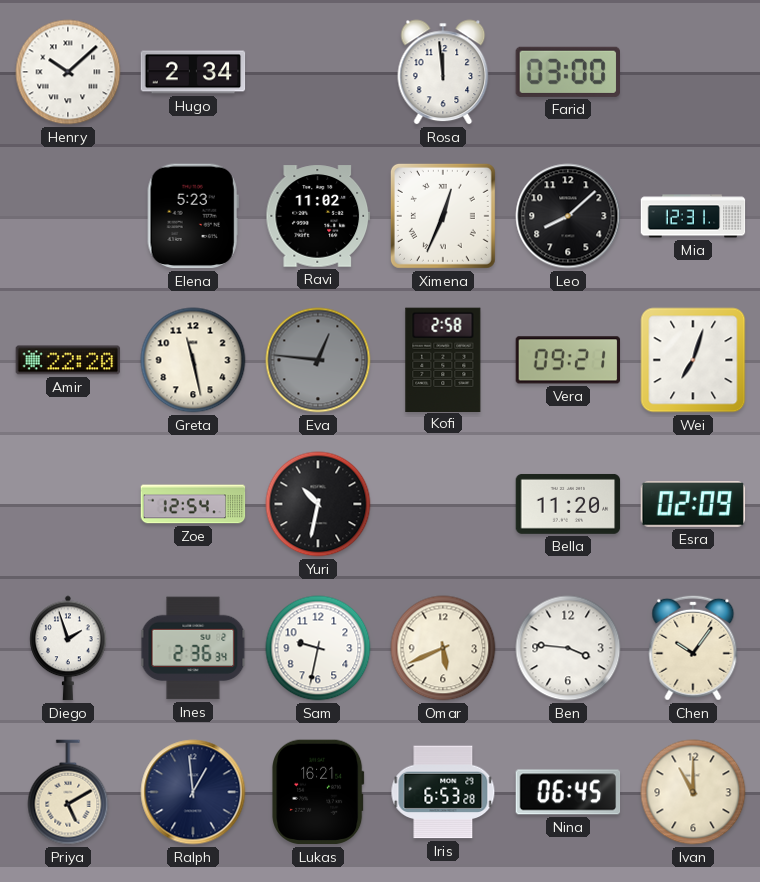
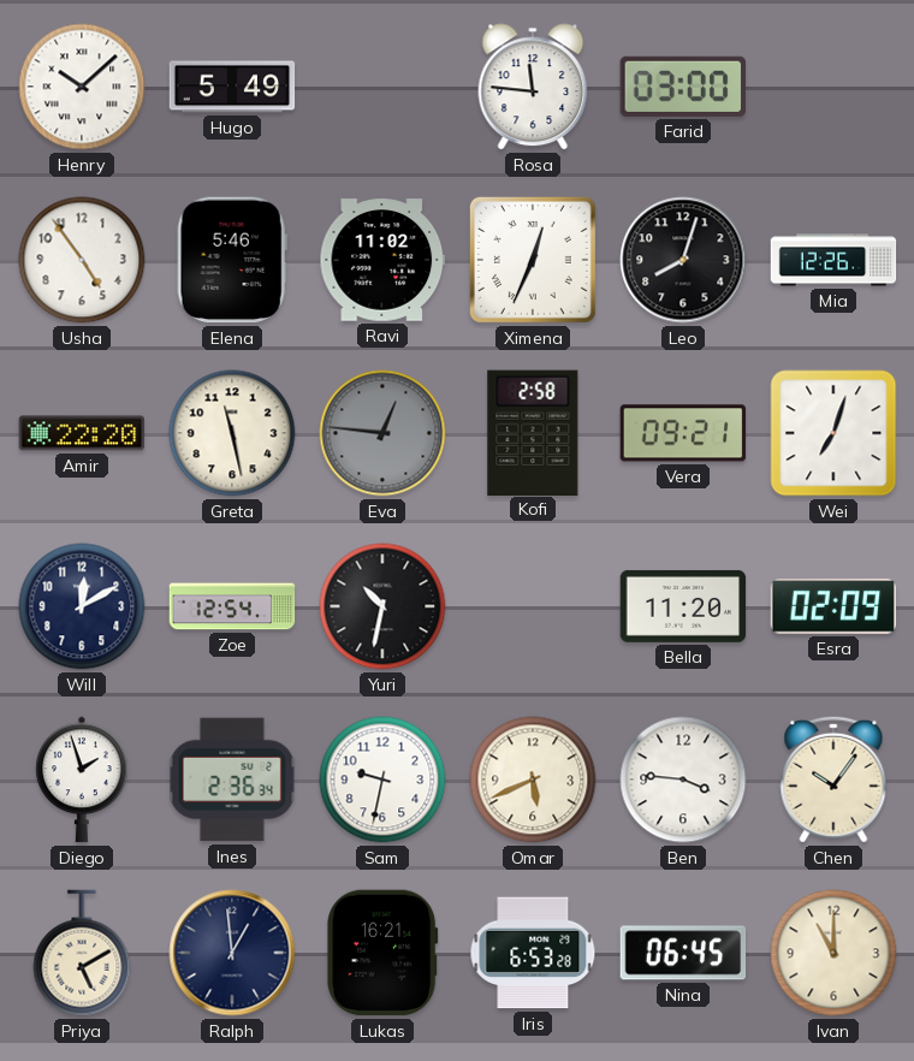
Hugo: 2:34 -> 5:49 (232, 87)
Rosa: 11:59 -> 11:46 (533, 87)
Usha: none -> 4:54 (82, 260)
Elena: 5:23 -> 5:46 (232, 260)
Leo: 8:08 -> 8:03 (683, 260)
Mia: 12:31 -> 12:26 (833, 260)
Will: none -> 12:10 (82, 606)
